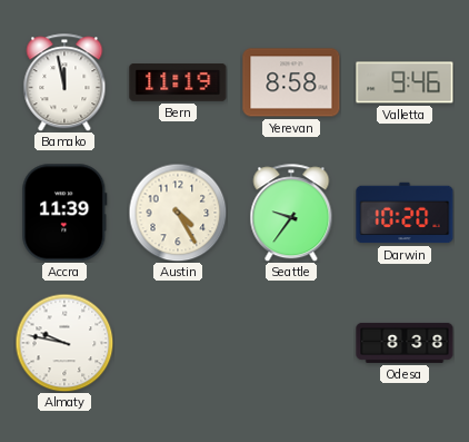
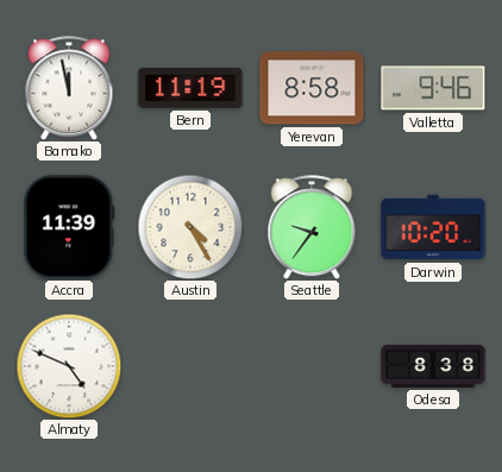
Almaty: 9:47 -> 4:49 (69, 366)
